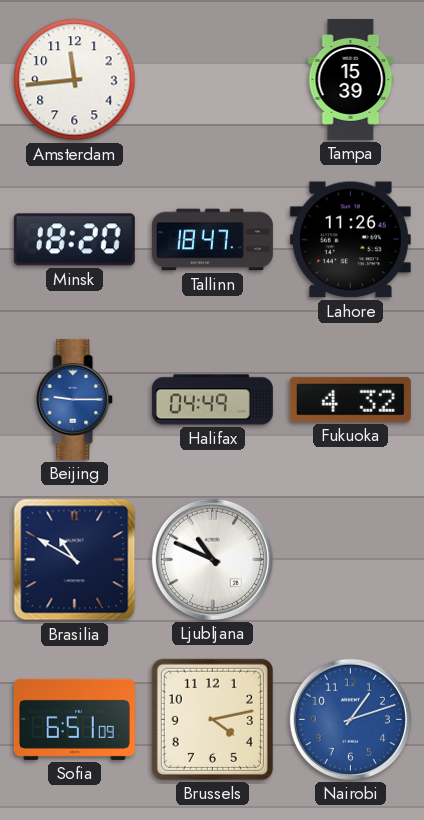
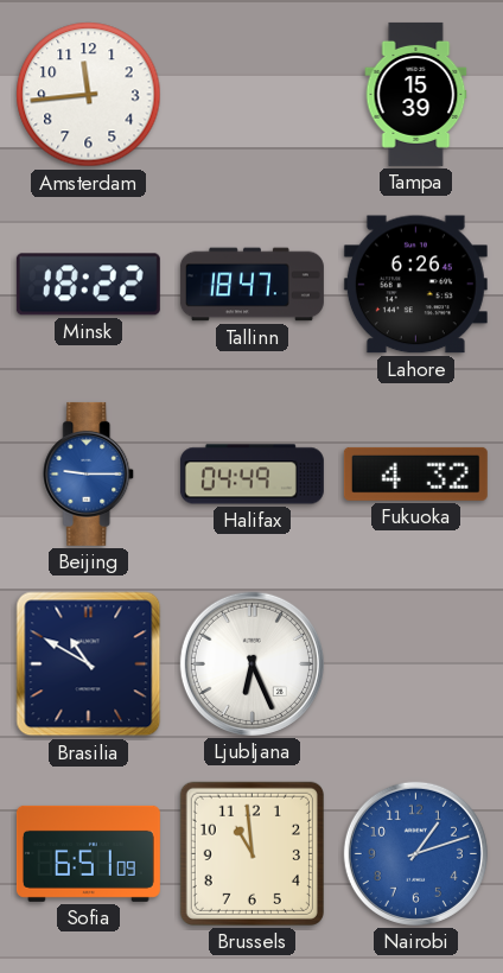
Minsk: 18:20 -> 18:22 (88, 285)
Lahore: 11:26 -> 6:26 (415, 285)
Ljubljana: 10:49 -> 6:26 (251, 663)
Brussels: 4:13 -> 10:59 (251, 853)
